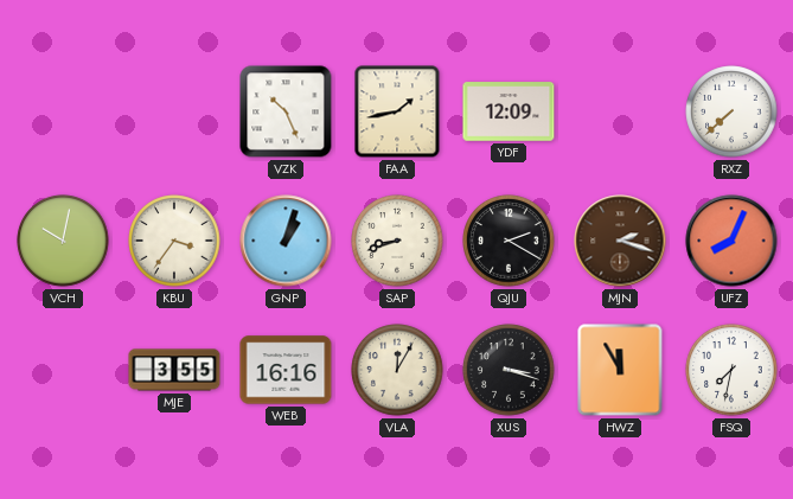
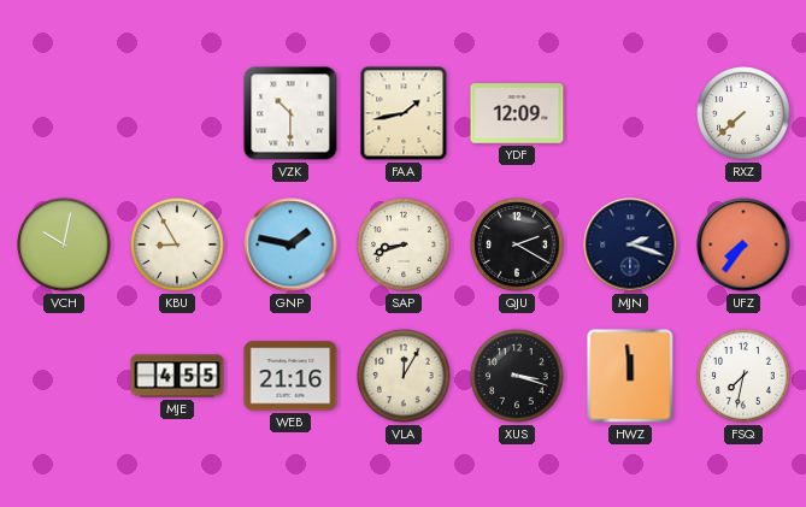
VZK: 10:26 -> 10:30 (290, 113)
KBU: 3:36 -> 8:55 (177, 244)
GNP: 1:03 -> 1:47 (290, 244)
MJN dial: brown -> navy (630, 244)
UFZ: 8:04 -> 7:36 (743, 244)
MJE: 3:55 -> 4:55 (177, 376)
WEB: 16:16 -> 21:16 (290, 376)
HWZ: 11:55 -> 11:59 (630, 376)
